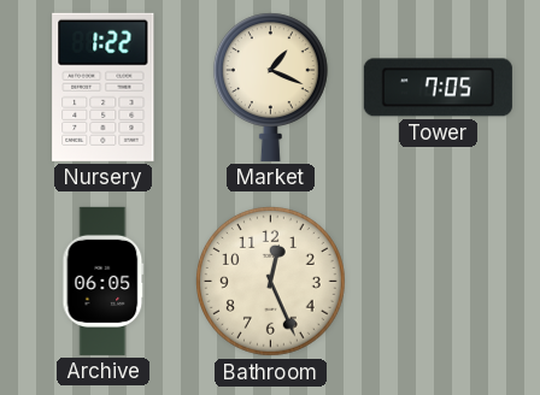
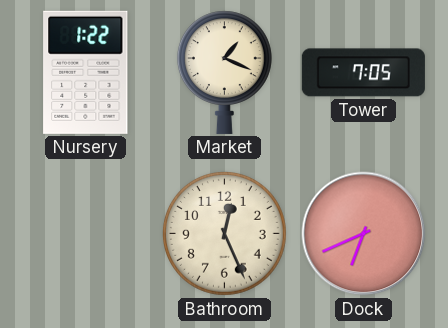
Archive: 06:05 -> none (104, 281)
Dock: none -> 6:41 (364, 234)
